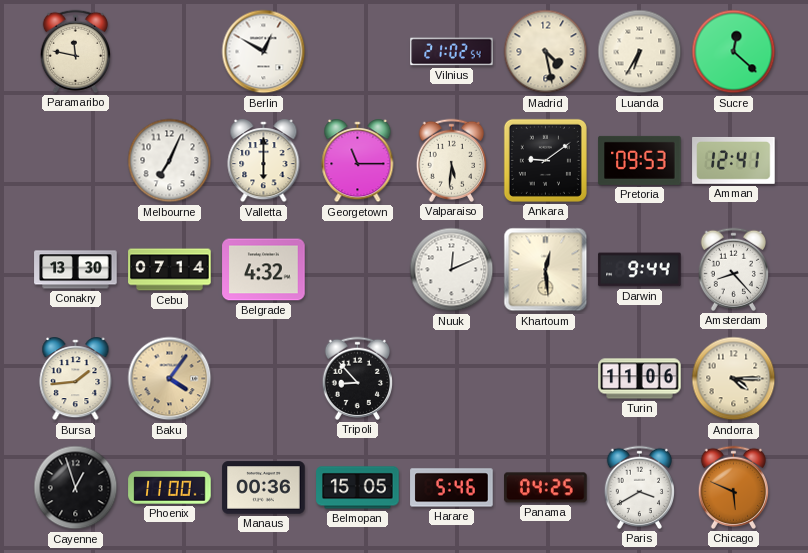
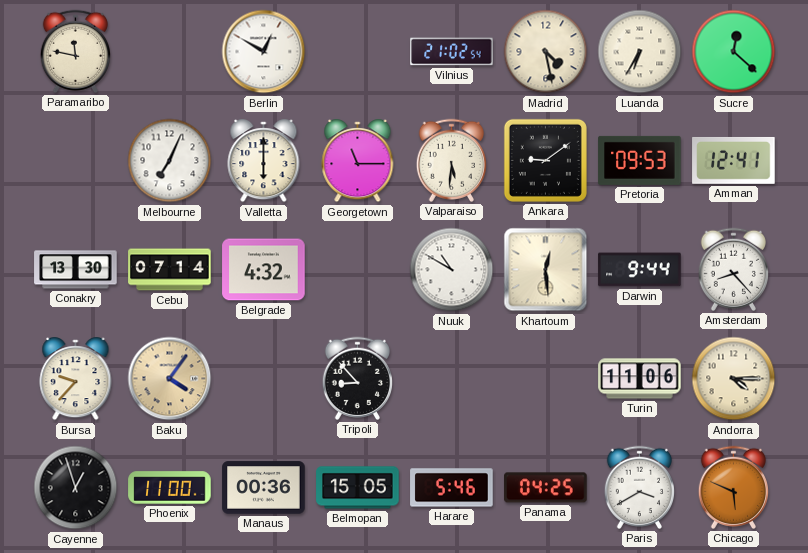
Nuuk: 12:11 -> 10:50 (452, 270)
Bursa: 1:44 -> 9:37 (76, 379)
